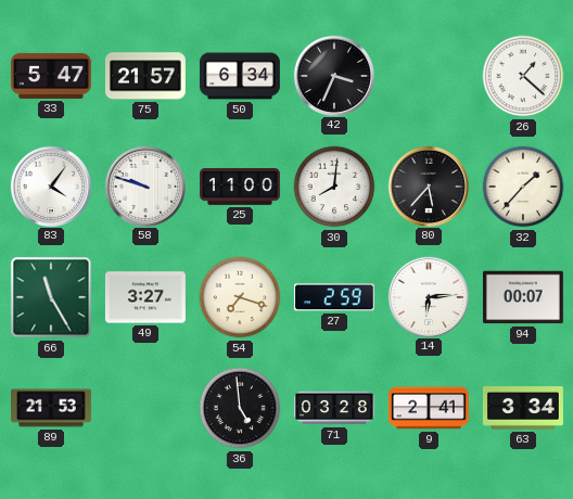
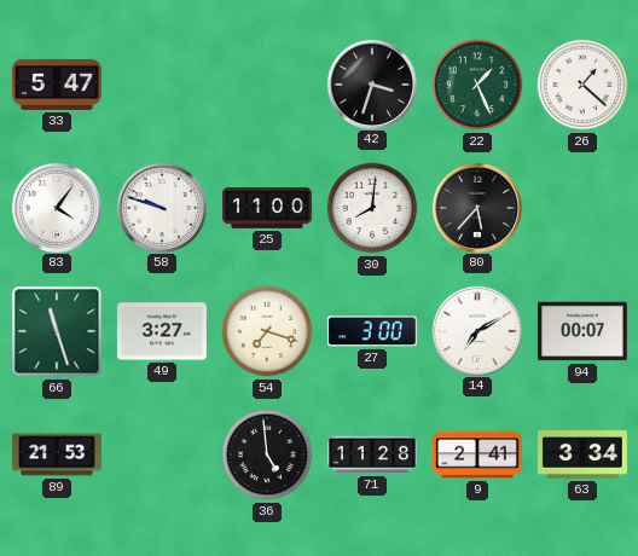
75: 21:57 -> none (145, 76)
50: 6:34 -> none (240, 76)
42: 3:34 -> 3:33 (371, 83)
22: none -> 1:26 (477, 85)
32: 1:37 -> none (523, 187)
66: 11:25 -> 11:27 (57, 331)
27: 2:59 -> 3:00 (372, 331)
14: 6:14 -> 7:10 (476, 330)
71: 03:28 -> 11:28 (373, 454)
